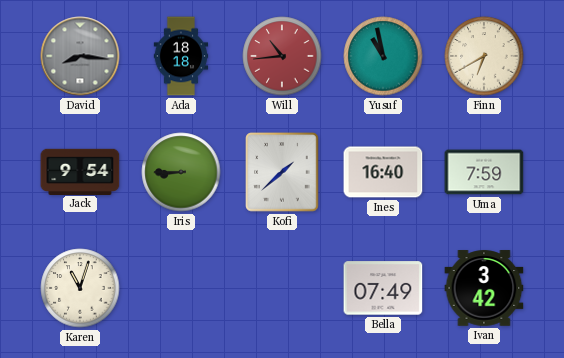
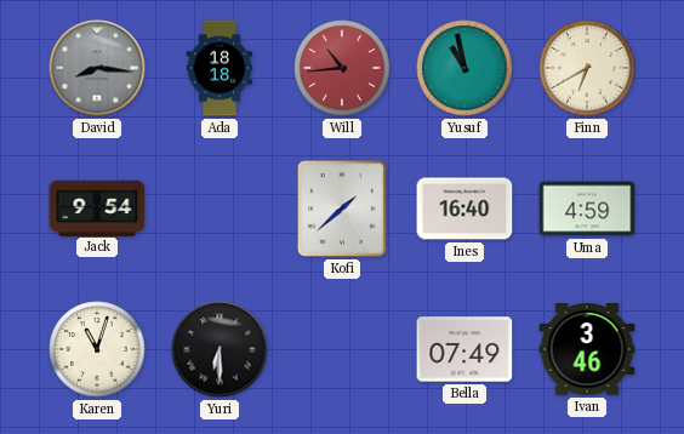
Iris: 8:45 -> none (181, 172)
Uma: 7:59 -> 4:59 (587, 209)
Yuri: none -> 6:30 (220, 349)
Ivan: 3:42 -> 3:46 (587, 349)
